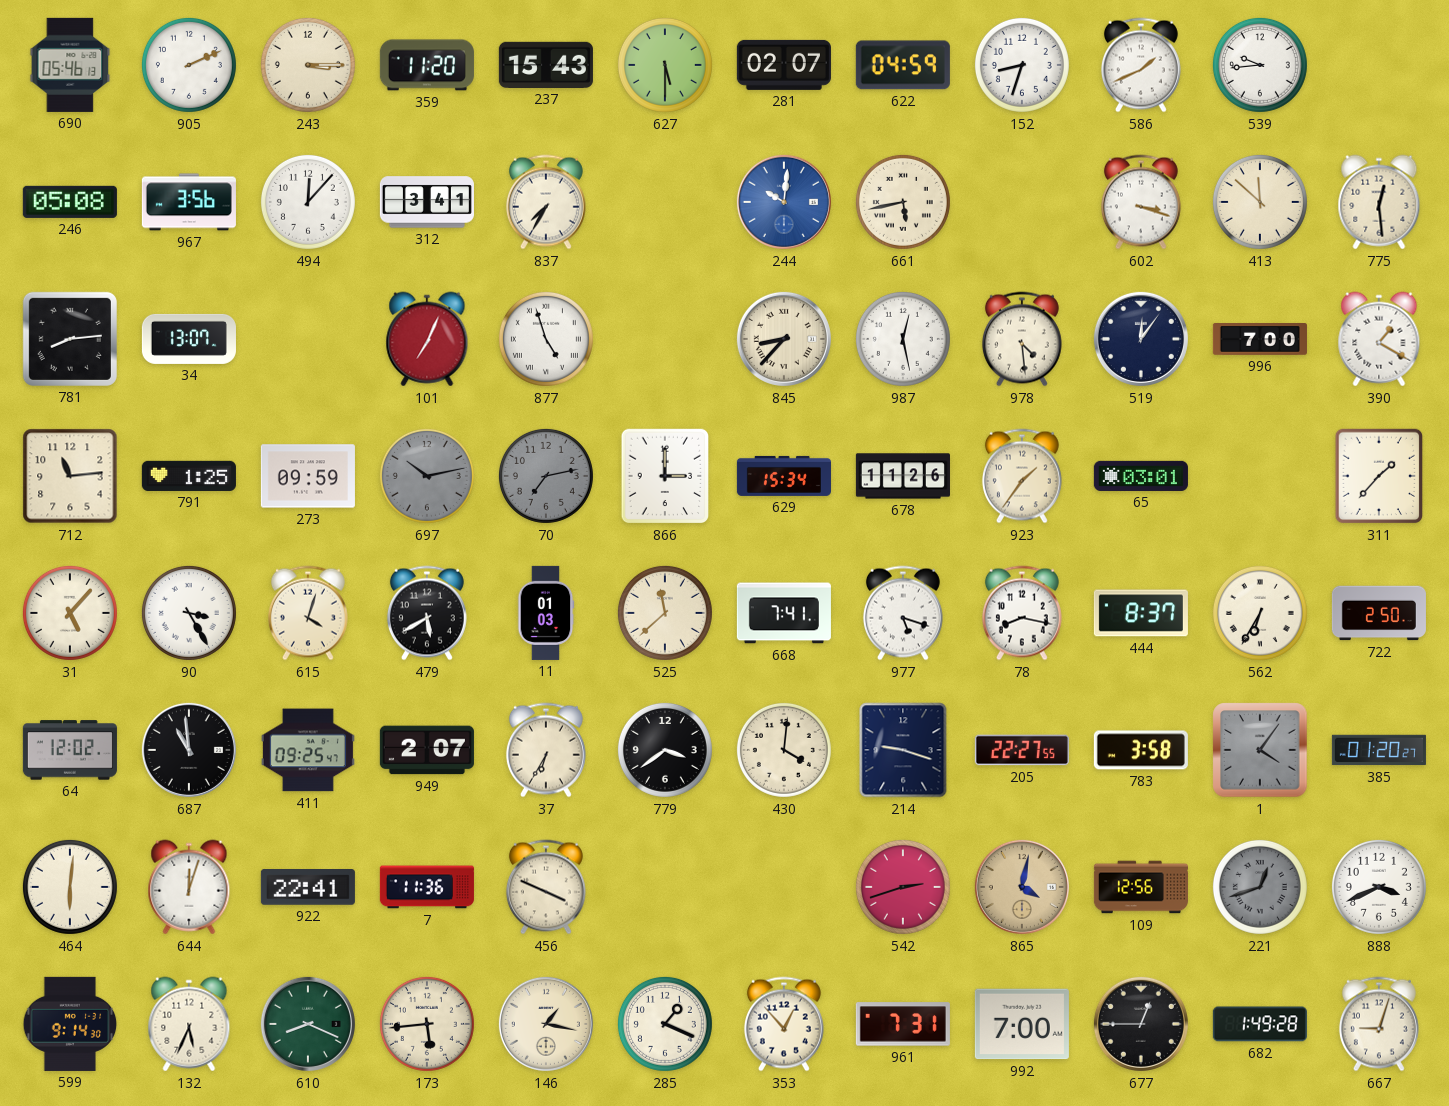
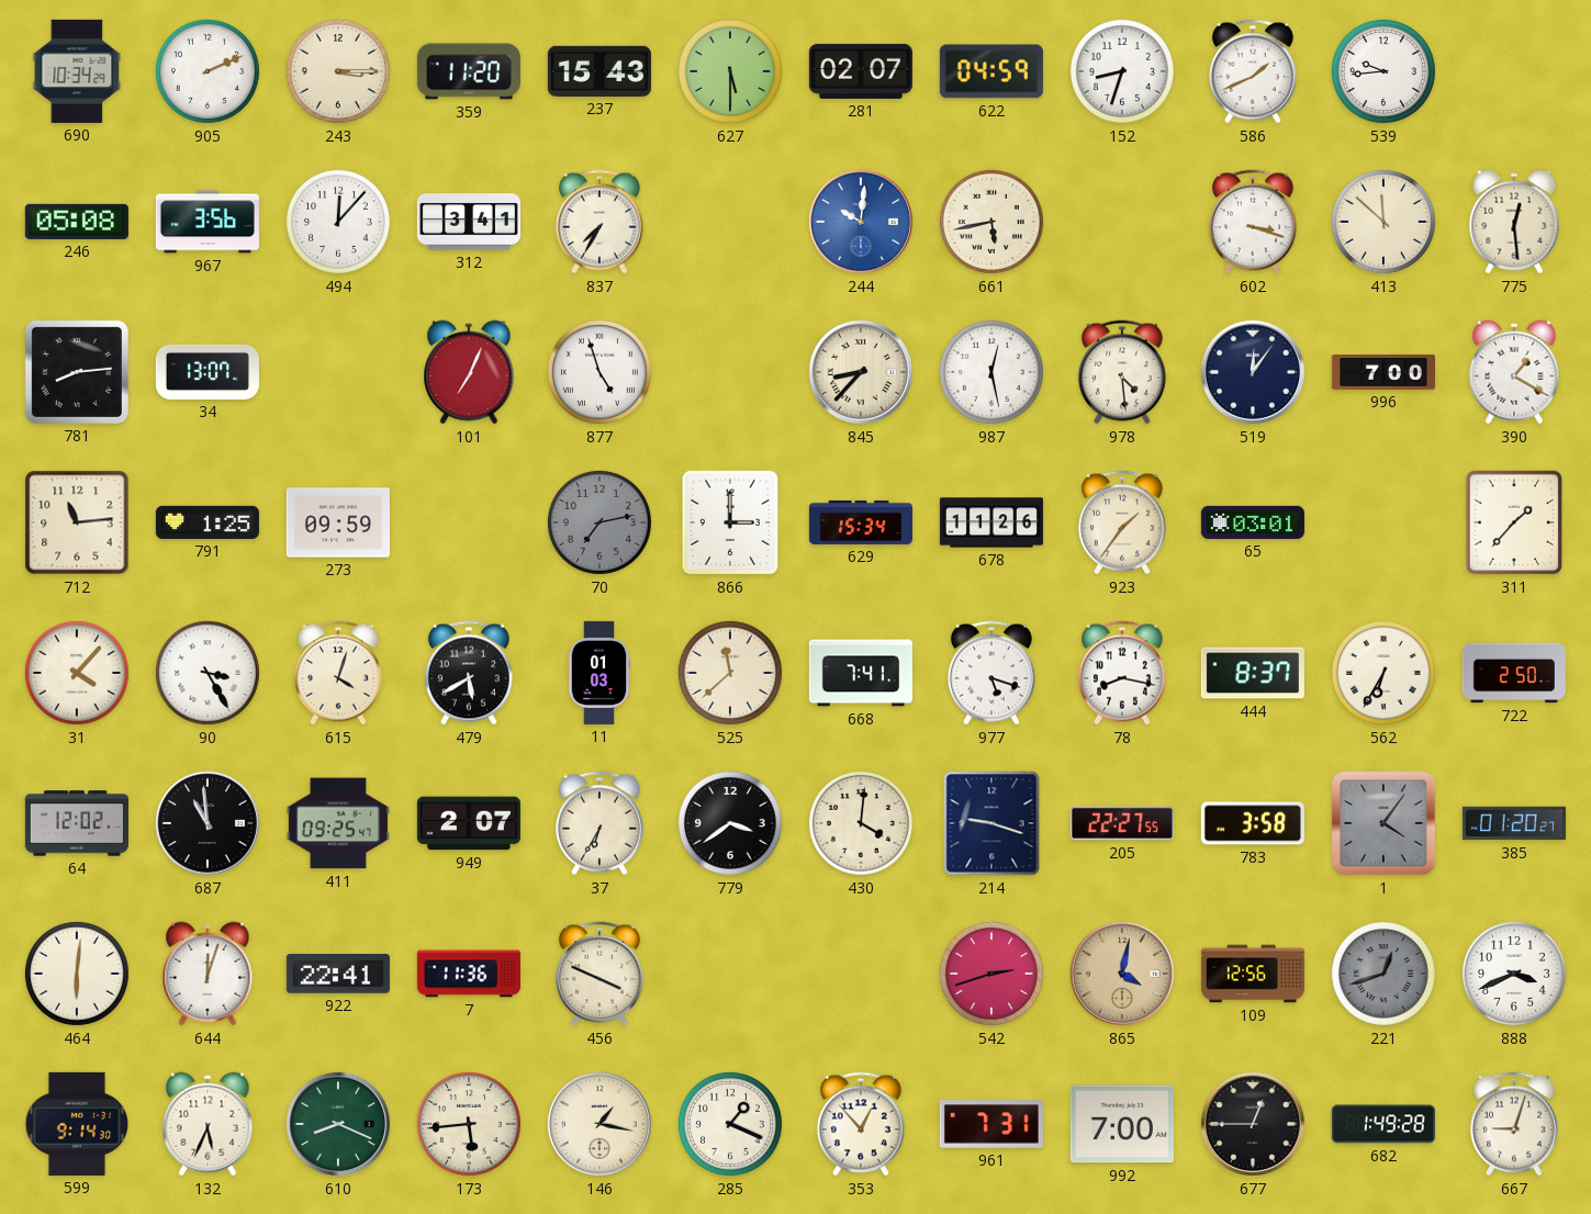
690: 05:46 -> 10:34 (77, 71)
697: 10:13 -> none (427, 476)
31: 5:07 -> 4:07 (77, 673)
